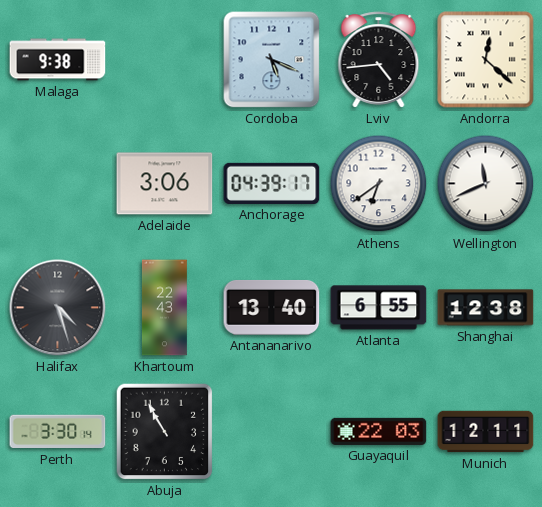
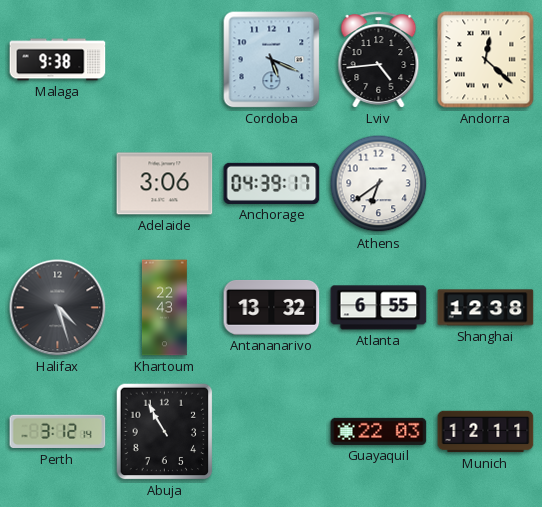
Wellington: 11:41 -> none (486, 184)
Antananarivo: 13:40 -> 13:32 (272, 307)
Perth: 3:30 -> 3:12 (58, 432)
